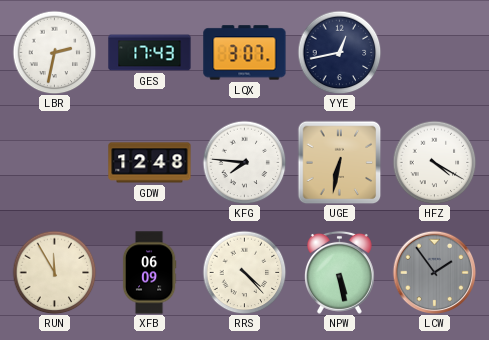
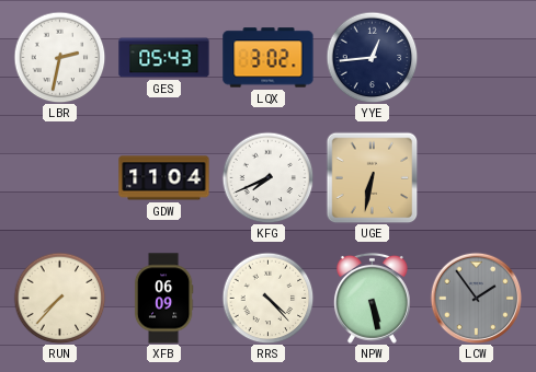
GES: 17:43 -> 05:43 (164, 58)
LQX: 3:07 -> 3:02 (269, 58)
YYE: 12:43 -> 12:44 (372, 57)
GDW: 12:48 -> 11:04 (164, 178)
KFG: 7:46 -> 7:41 (267, 177)
HFZ: 4:20 -> none (434, 162)
RUN: 11:55 -> 7:37 (59, 298)
